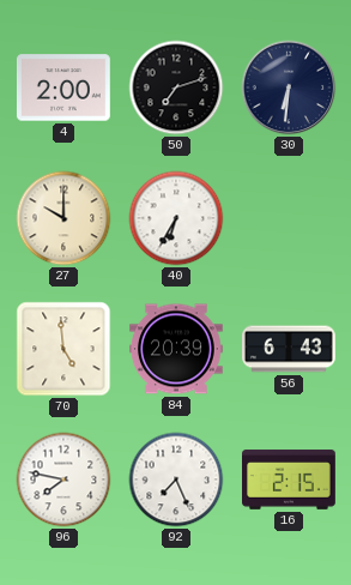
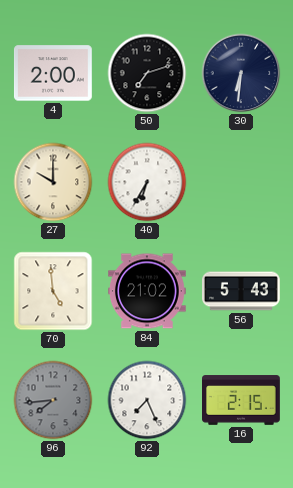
84: 20:39 -> 21:02 (148, 291)
56: 6:43 -> 5:43 (242, 291)
96: 7:47 -> 7:44 (53, 400)
96 dial: white -> grey (53, 400)
